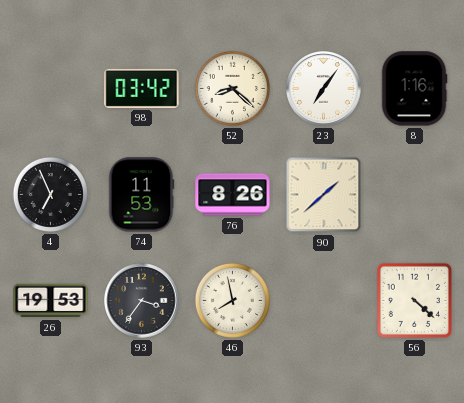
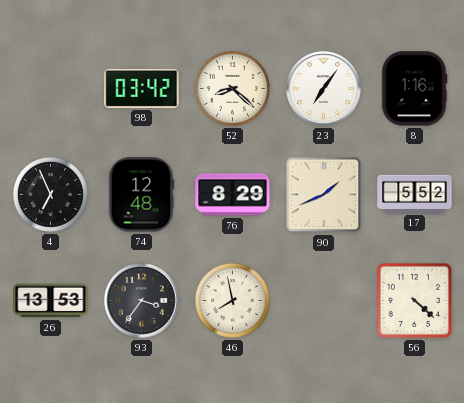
74: 11:53 -> 12:48 (141, 195)
76: 8:26 -> 8:29 (233, 195)
90: 1:38 -> 1:41 (324, 195)
17: none -> 5:52 (415, 194)
26: 19:53 -> 13:53 (51, 301)
